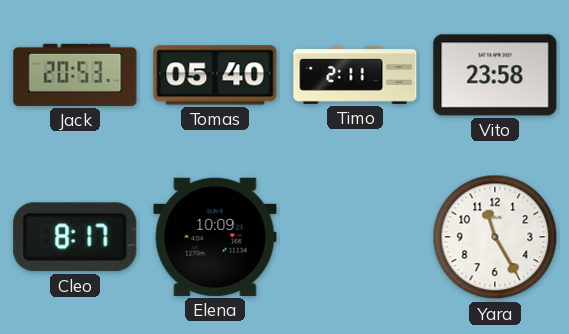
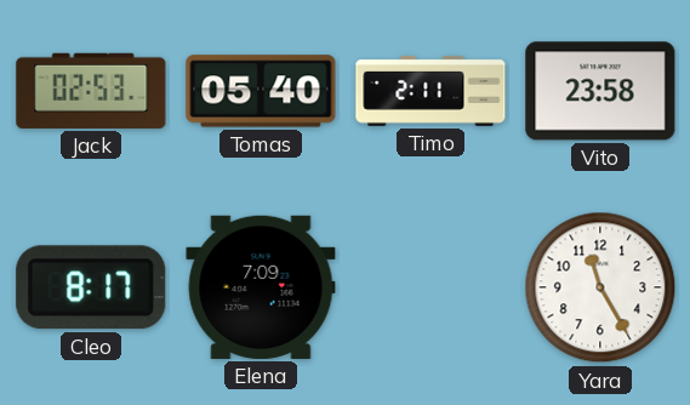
Jack: 20:53 -> 02:53 (91, 91)
Elena: 10:09 -> 7:09 (261, 287)
